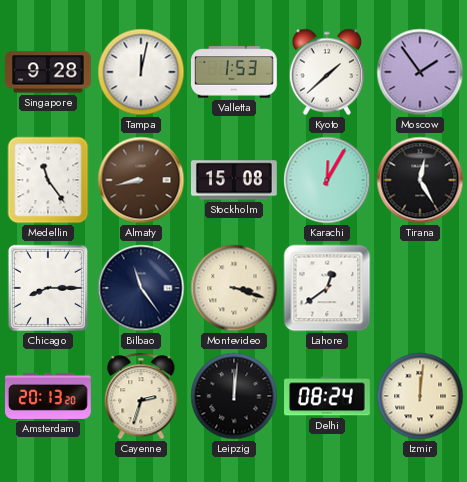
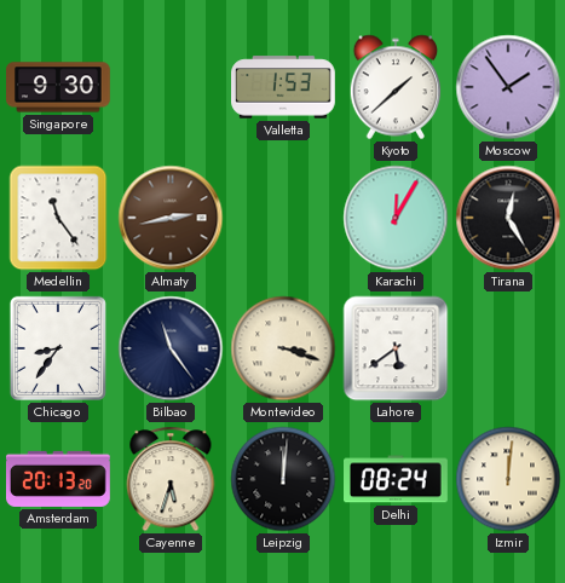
Singapore: 9:28 -> 9:30 (59, 87)
Tampa: 12:02 -> none (141, 72)
Almaty: 8:43 -> 2:43 (171, 218)
Stockholm: 15:08 -> none (235, 180)
Chicago: 8:15 -> 8:36 (58, 348)
Lahore: 12:39 -> 5:39 (396, 348)
Cayenne: 2:33 -> 5:33 (171, 479)
